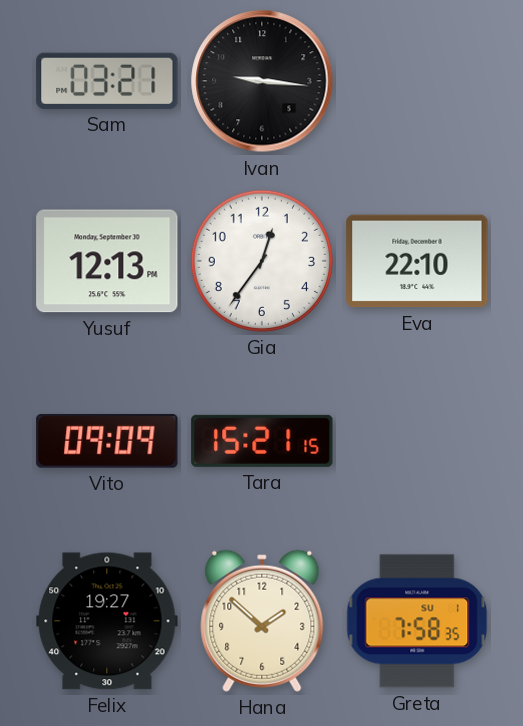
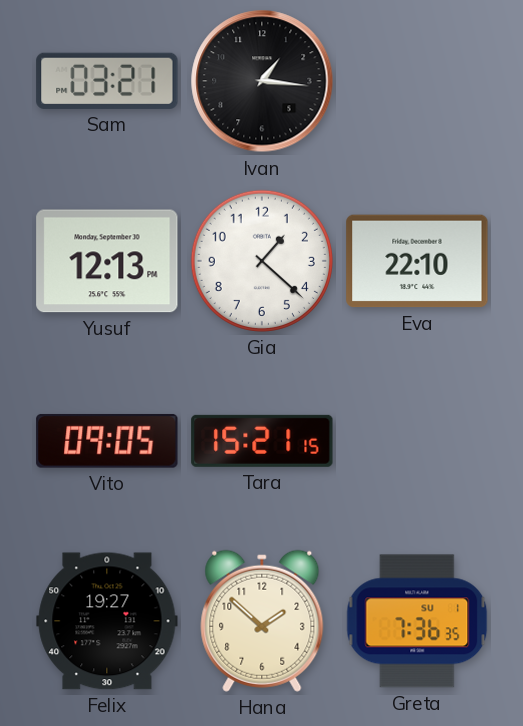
Ivan: 9:16 -> 1:16 (262, 81)
Gia: 12:36 -> 1:22 (262, 261)
Vito: 09:09 -> 09:05 (107, 441)
Greta: 7:58 -> 7:36 (417, 621)
